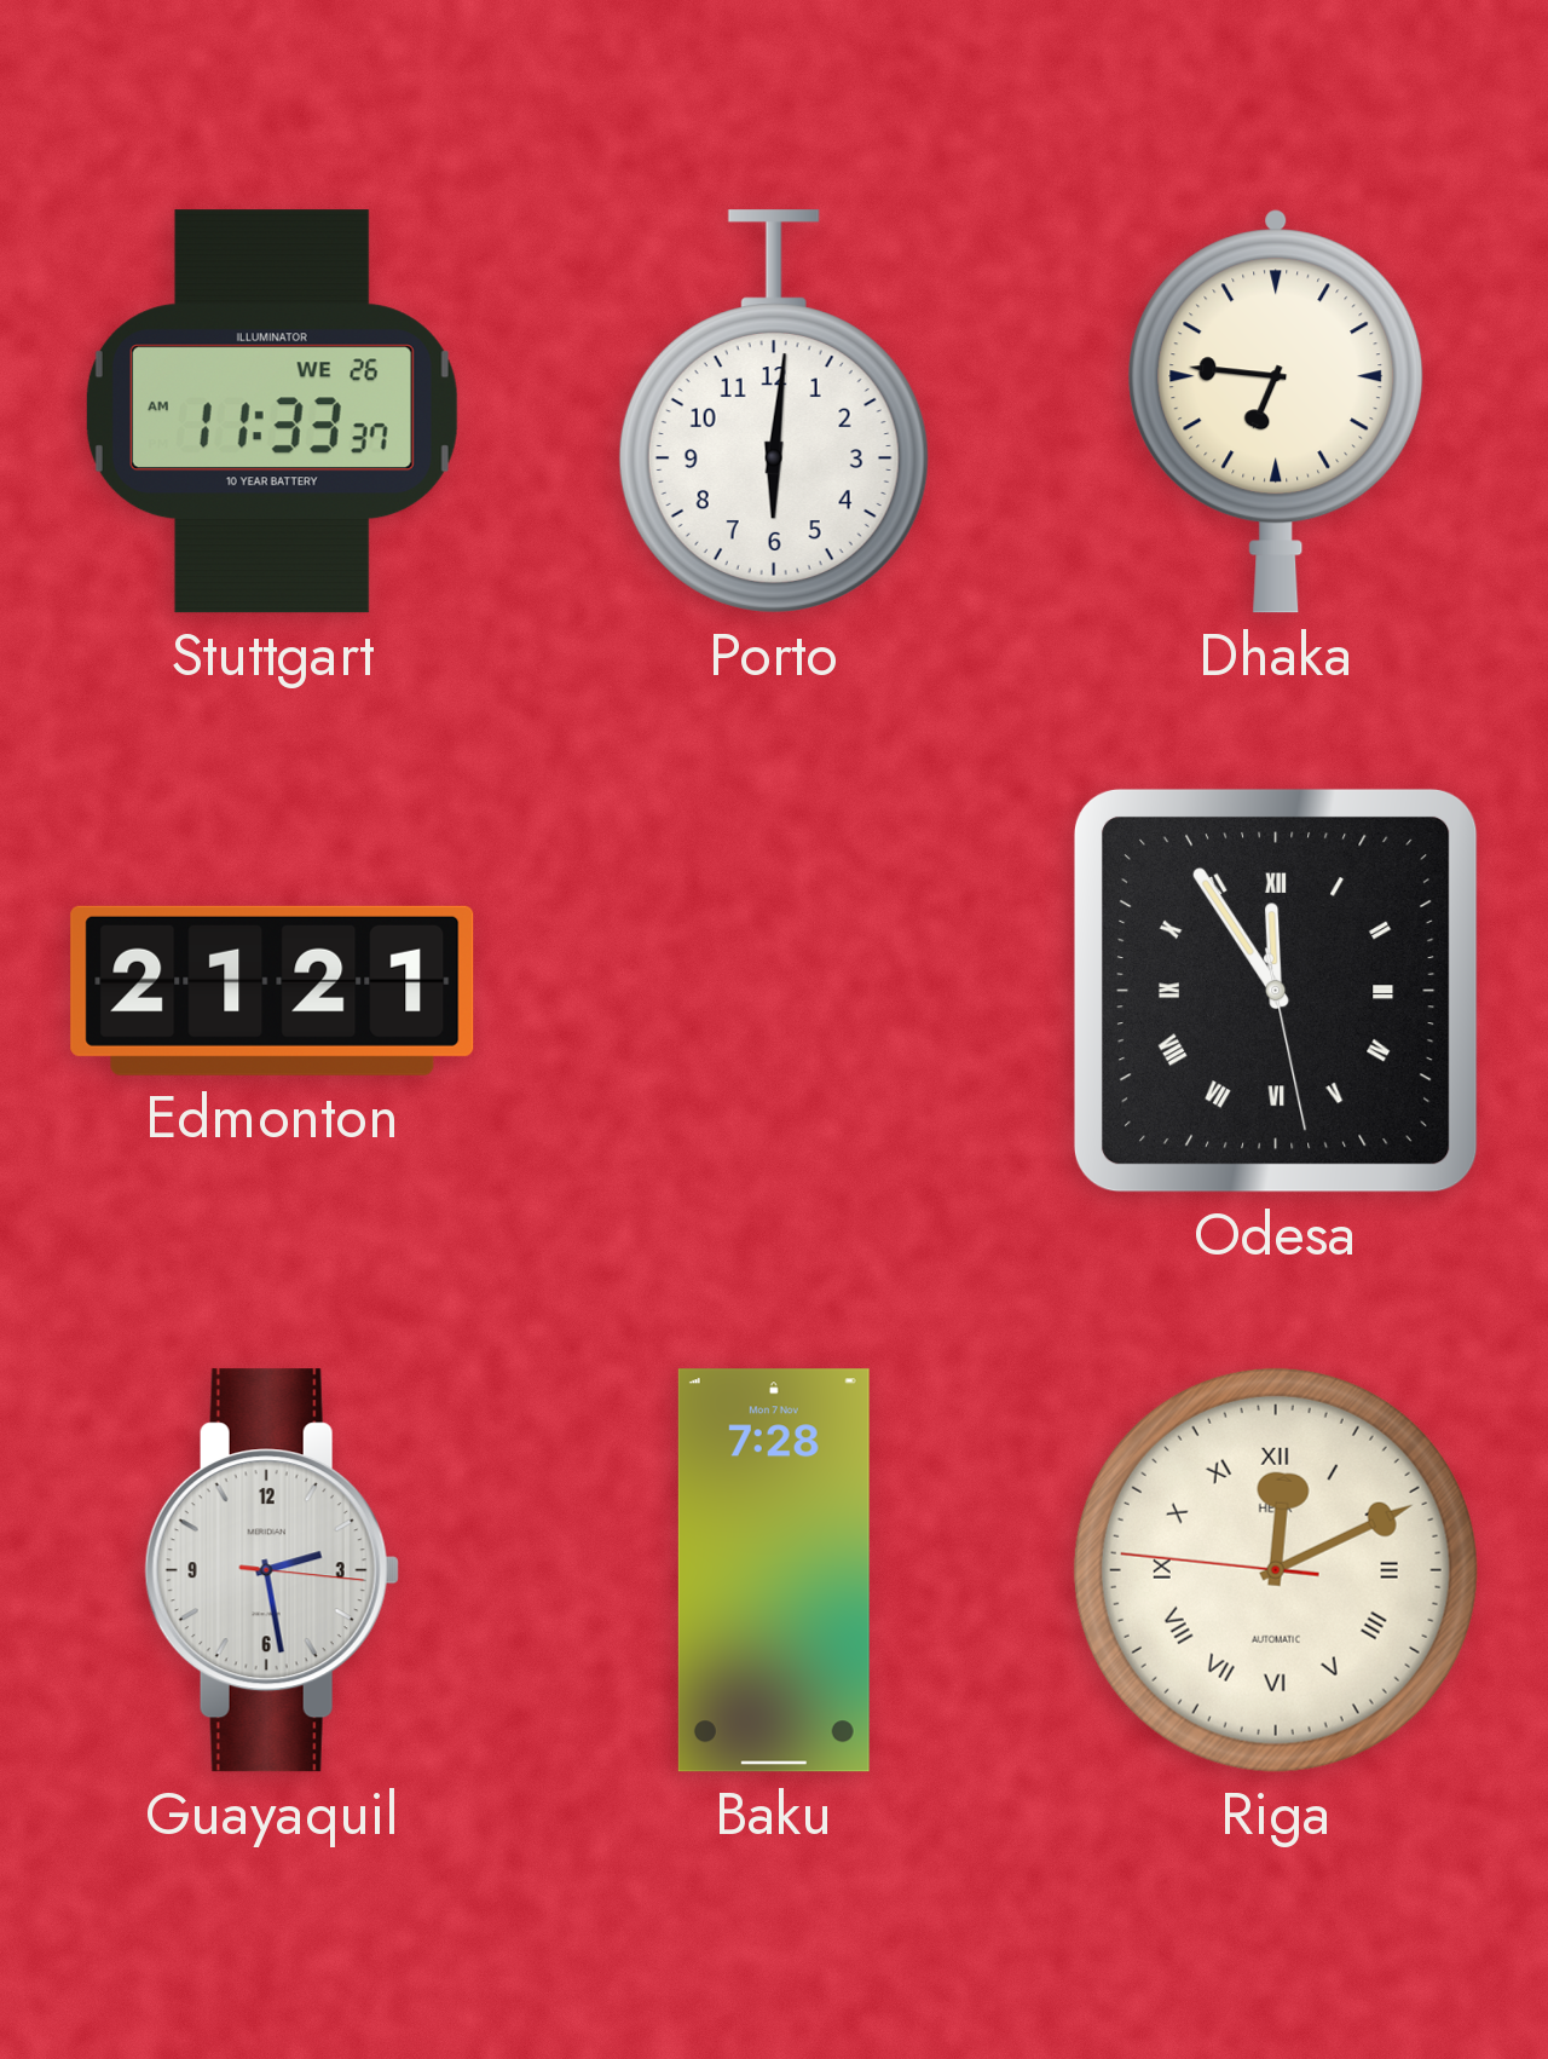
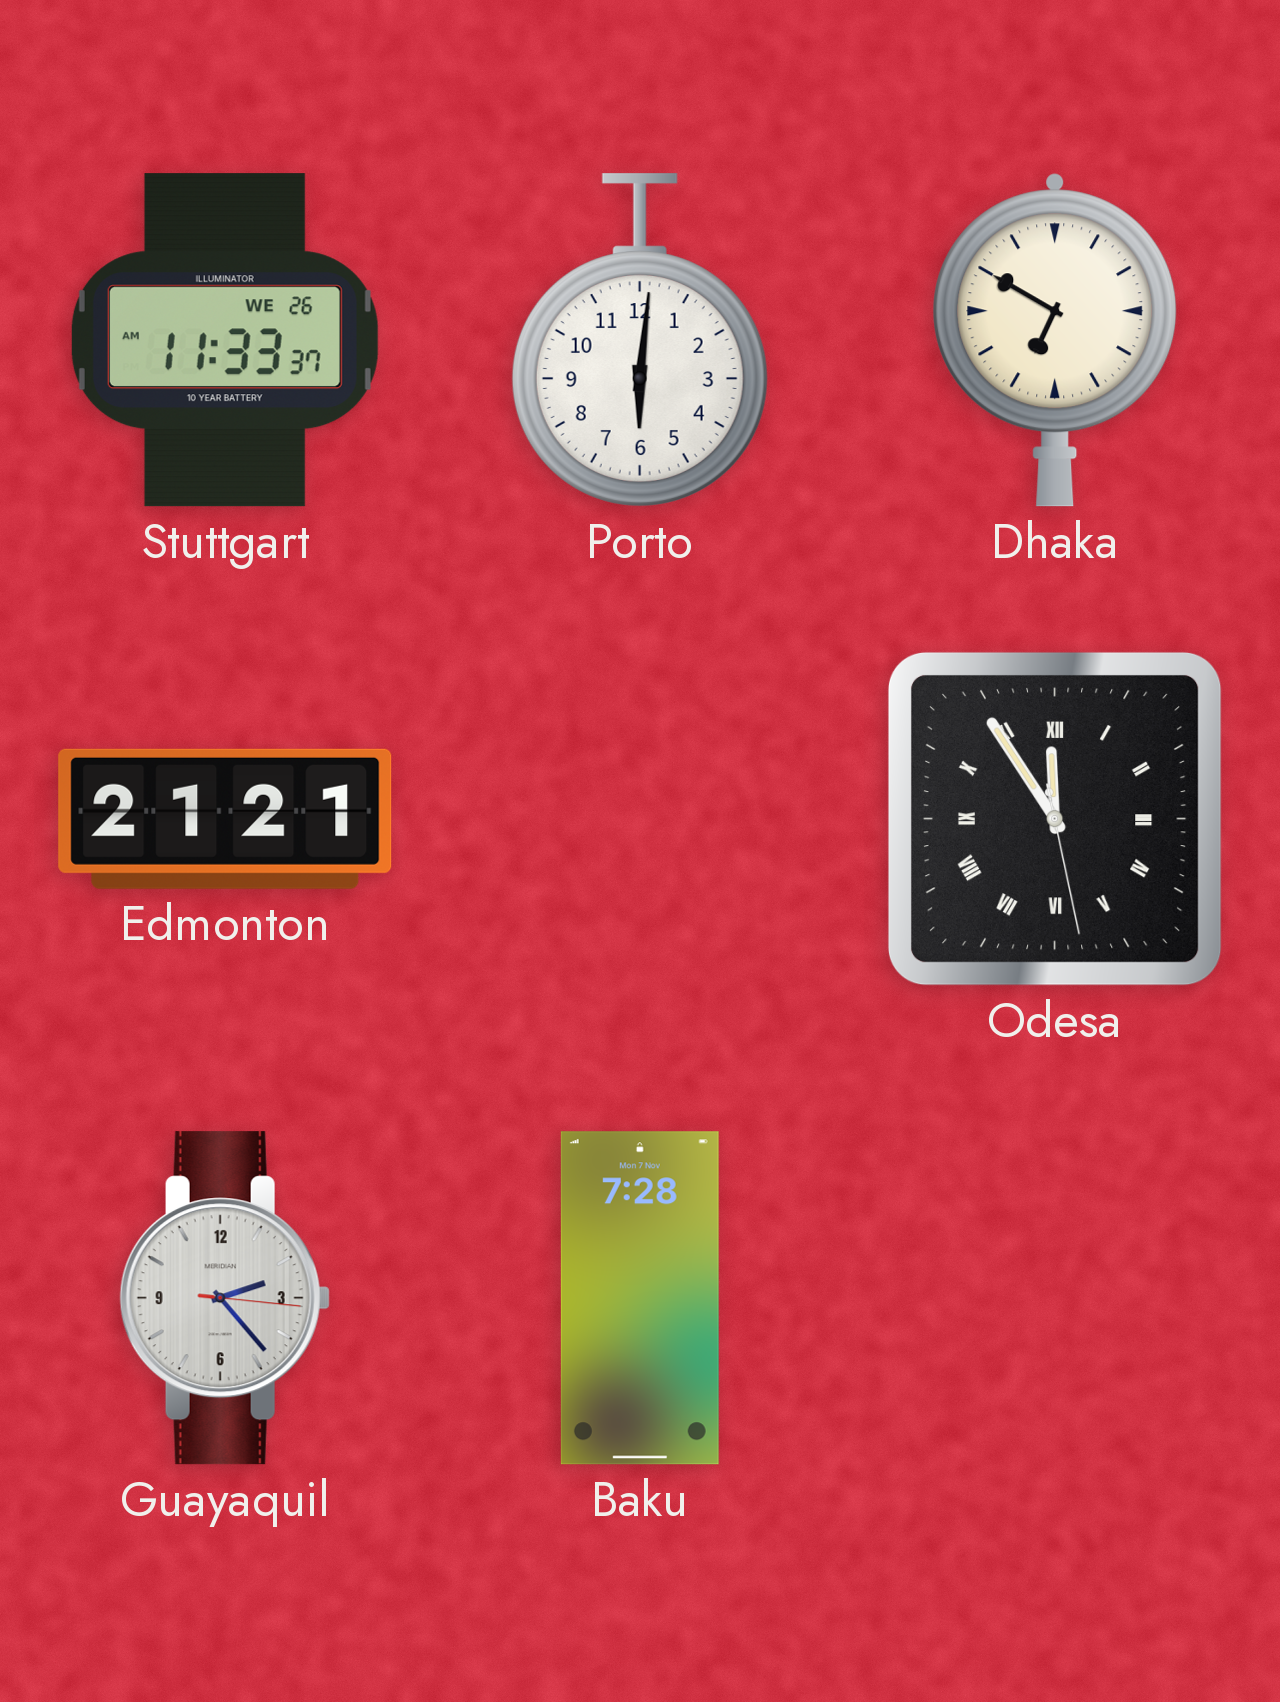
Dhaka: 6:46 -> 6:50 (1055, 340)
Guayaquil: 2:28 -> 2:23 (225, 1298)
Riga: 12:10 -> none (1276, 1570)
